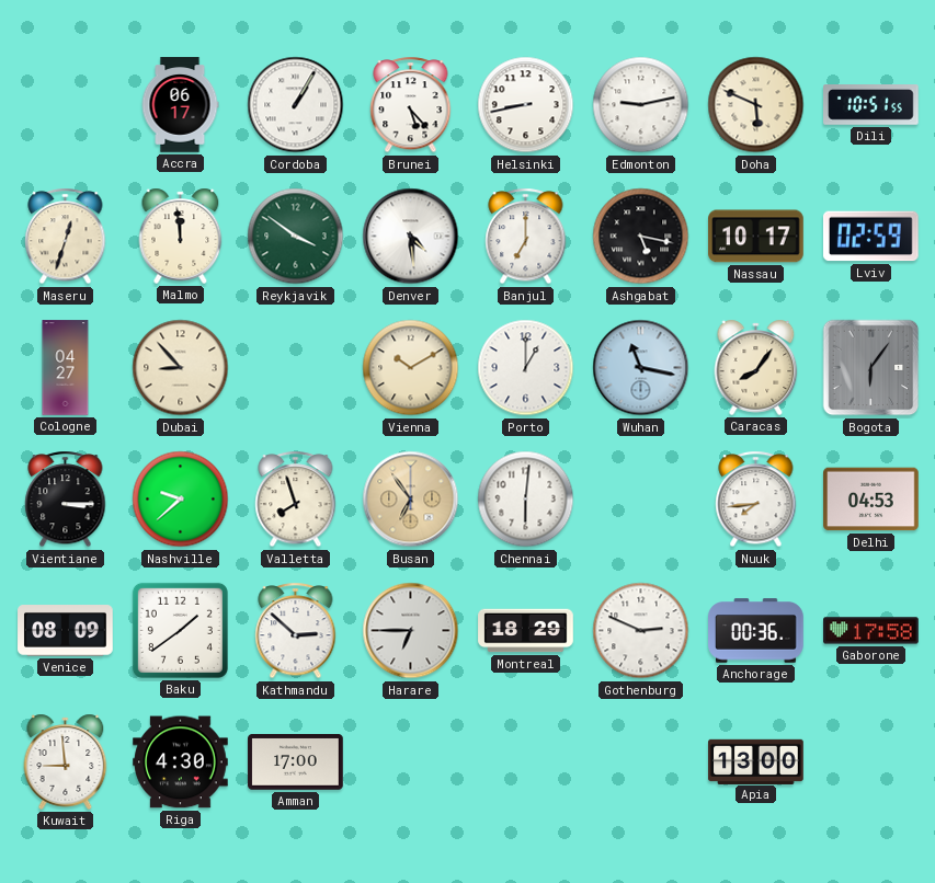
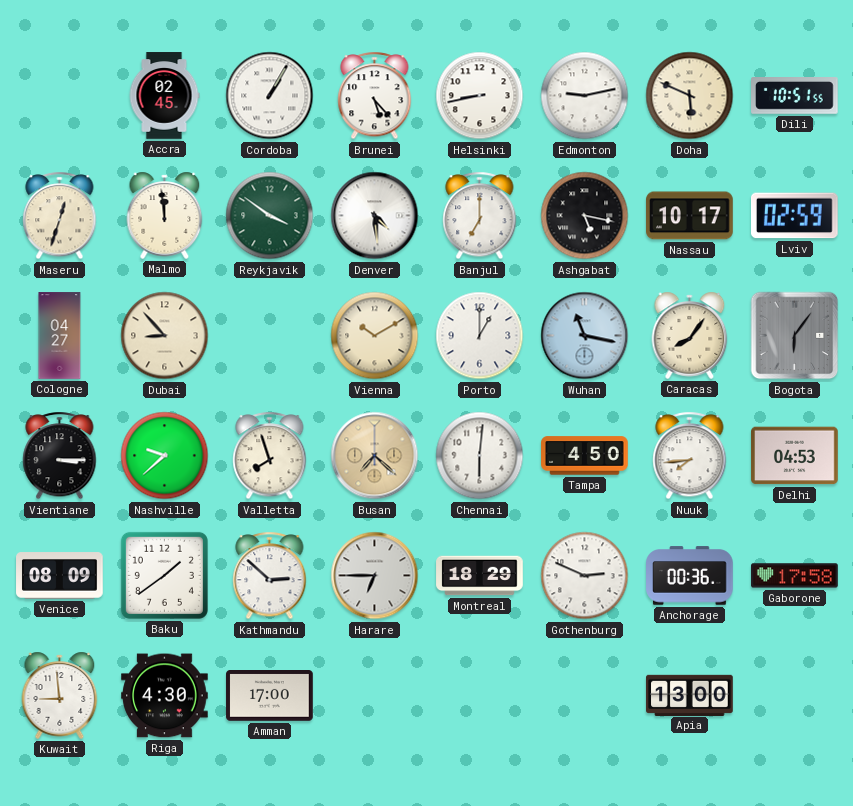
Accra: 06:17 -> 02:45 (164, 96)
Busan: 6:54 -> 7:22 (375, 456)
Tampa: none -> 4:50 (585, 456)
